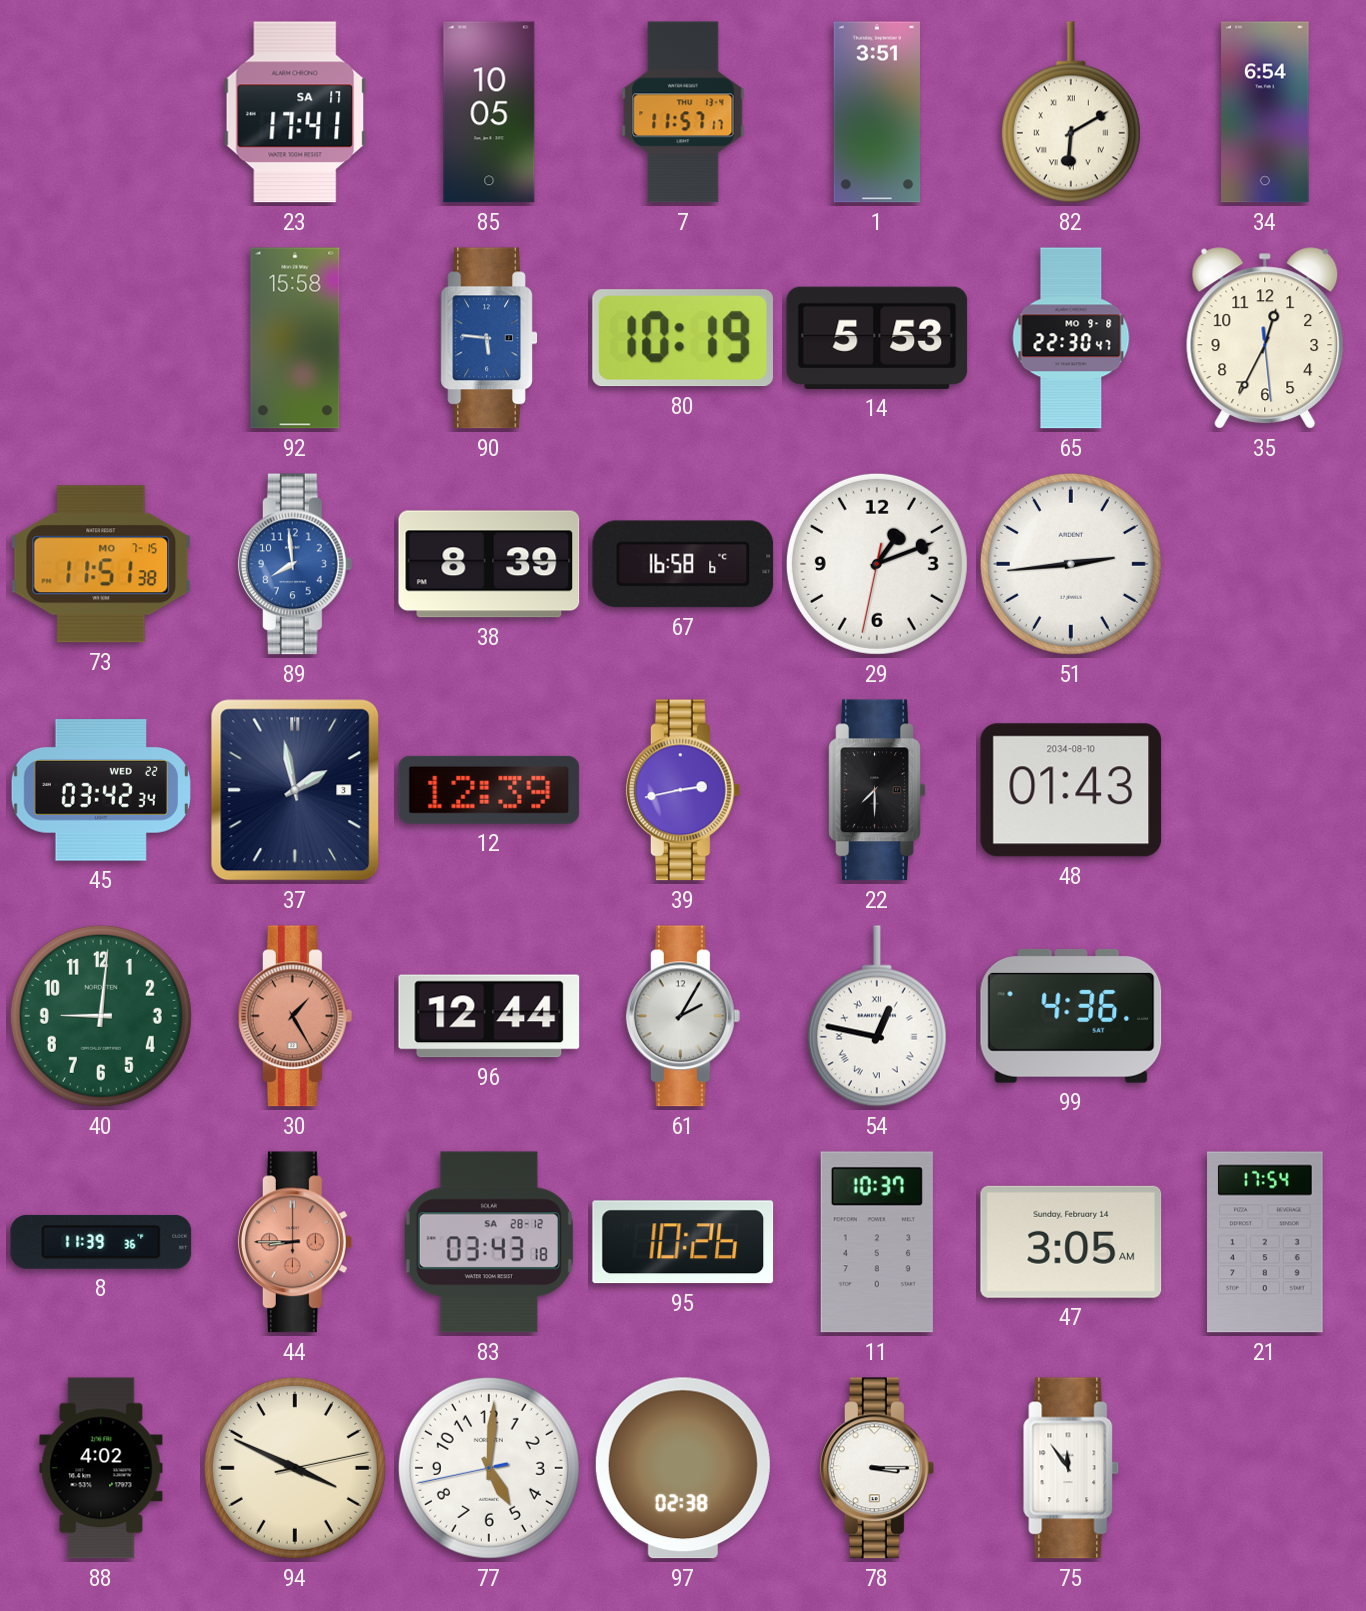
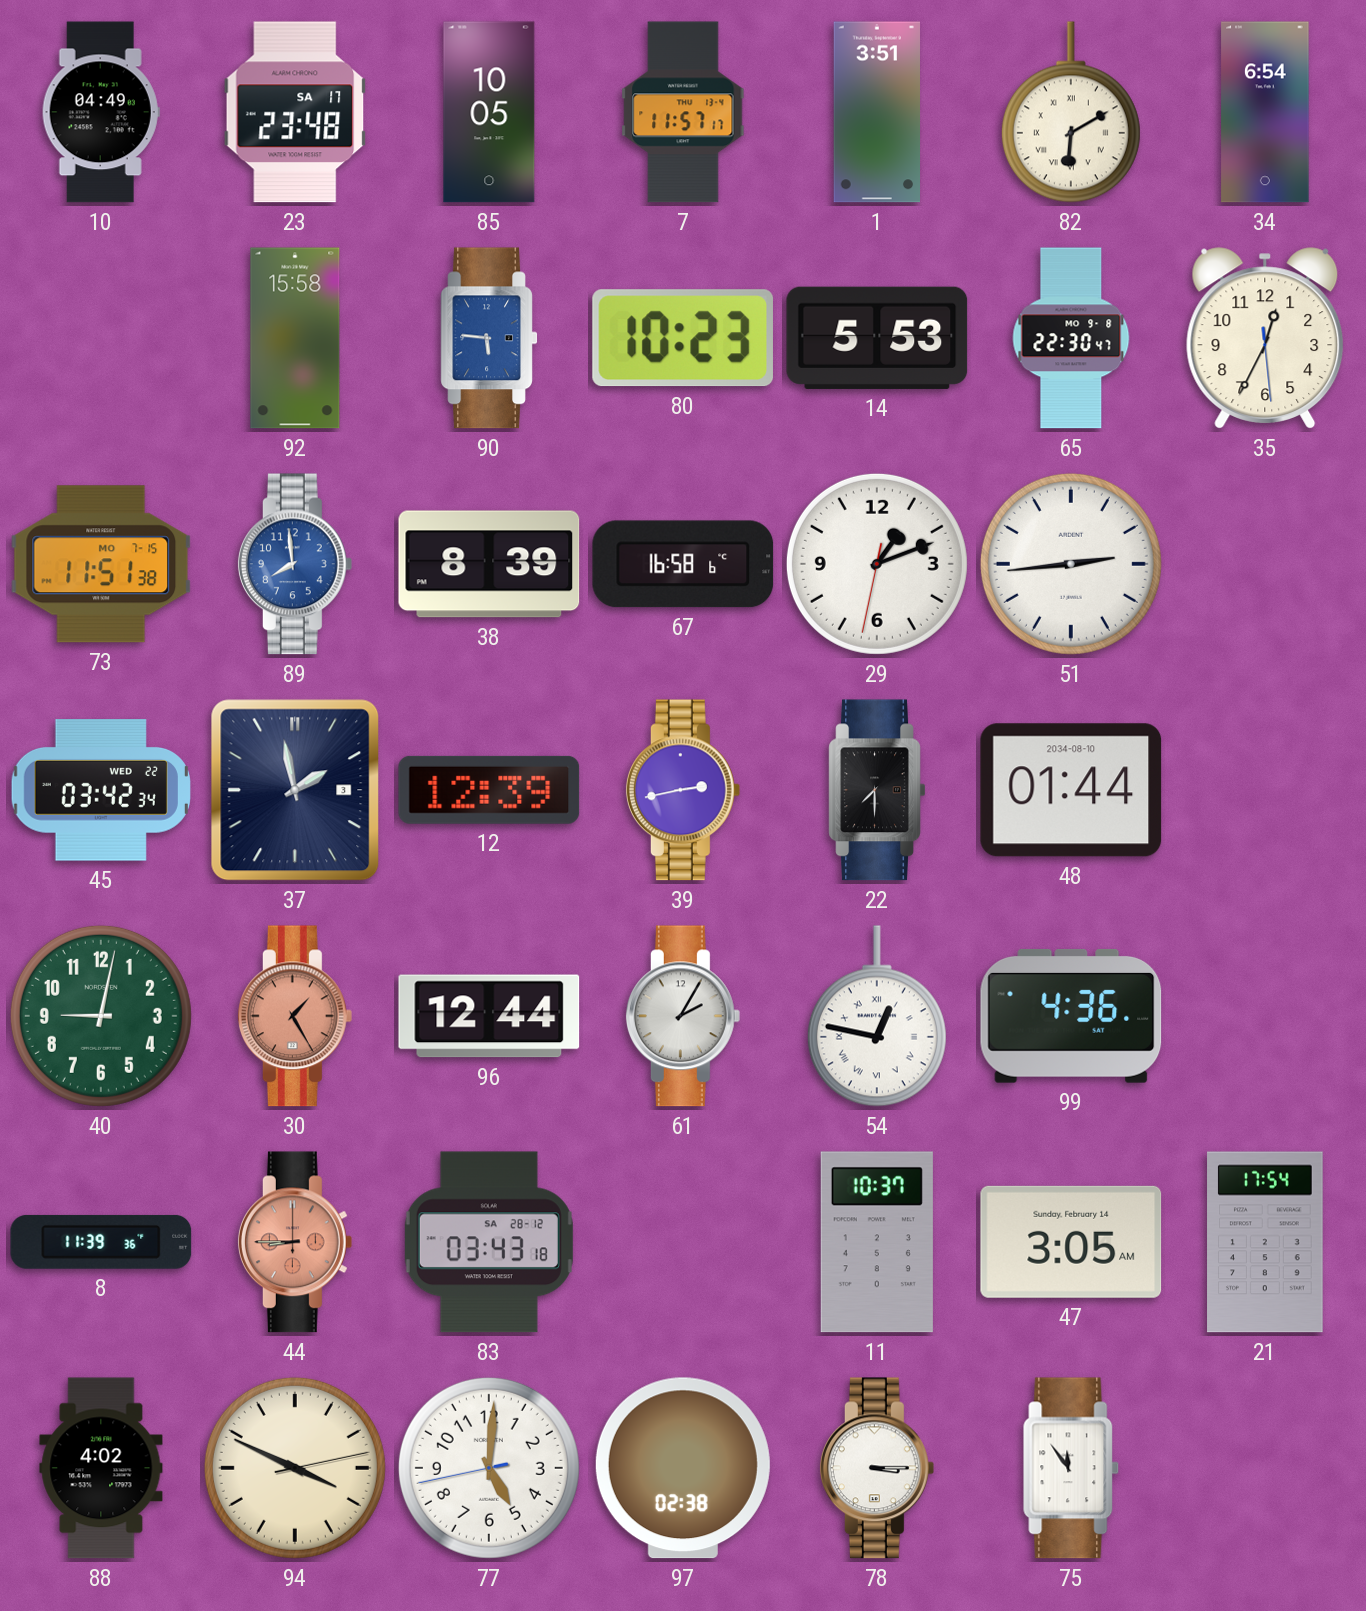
10: none -> 04:49 (101, 112)
23: 17:41 -> 23:48 (295, 112)
80: 10:19 -> 10:23 (683, 338)
48: 01:43 -> 01:44 (1071, 790)
40: 9:01 -> 9:02 (101, 1016)
95: 10:26 -> none (683, 1242)
